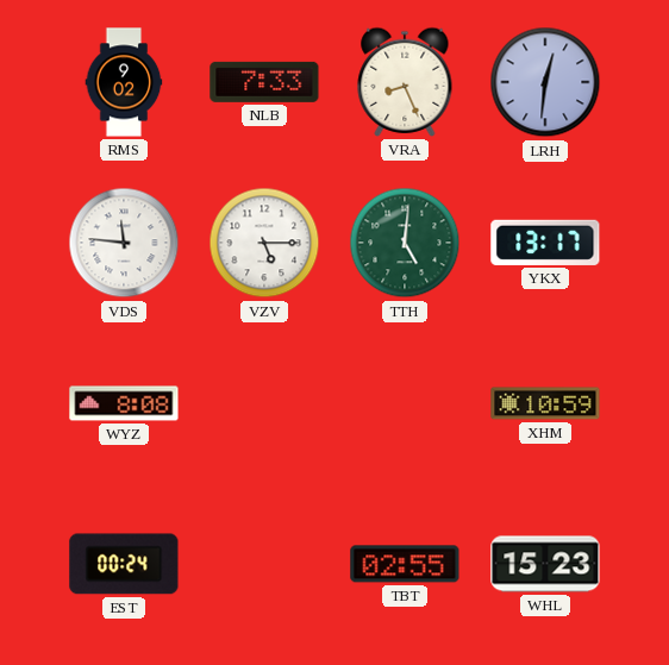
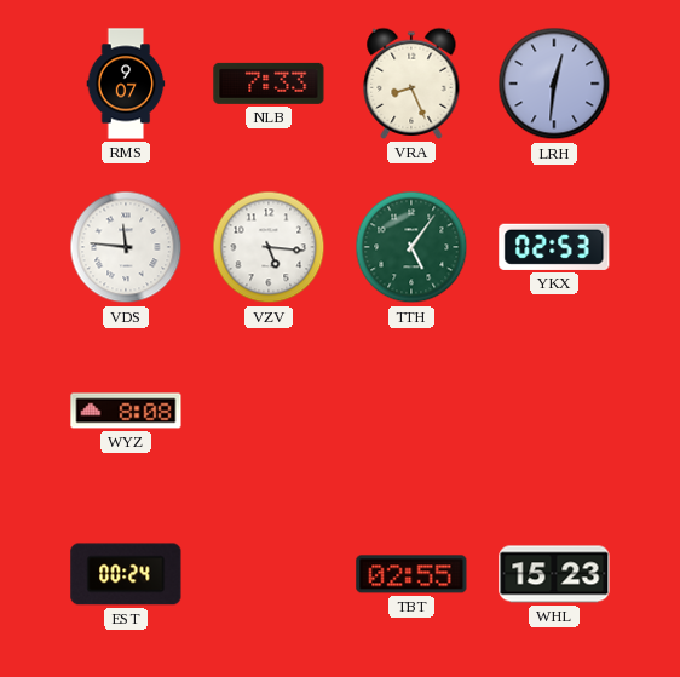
RMS: 9:02 -> 9:07 (126, 84)
VZV: 5:15 -> 5:16 (269, 247)
TTH: 5:01 -> 5:06 (411, 247)
YKX: 13:17 -> 02:53 (554, 247)
XHM: 10:59 -> none (545, 403)
